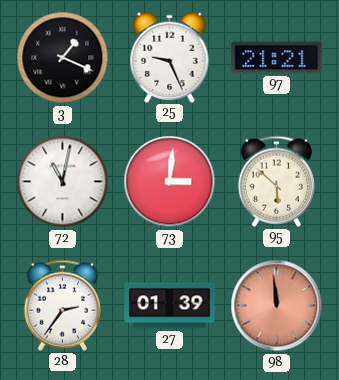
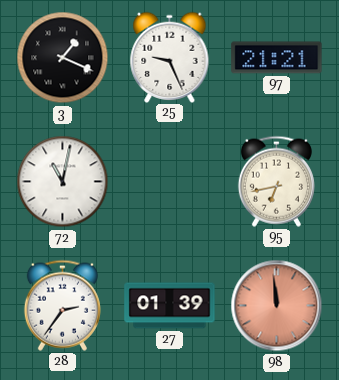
73: 3:01 -> none (170, 182)
95: 5:52 -> 6:43 (276, 181)
